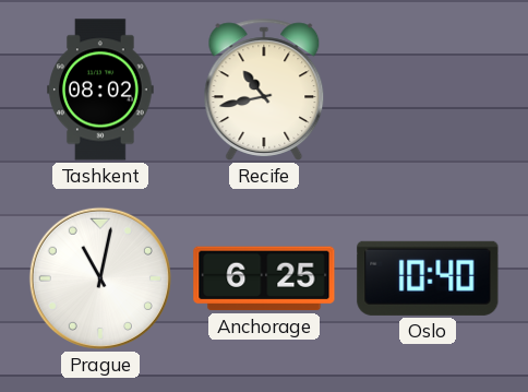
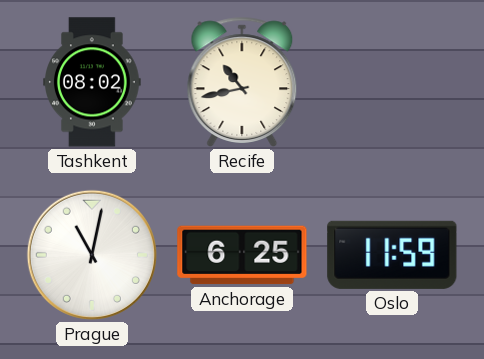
Oslo: 10:40 -> 11:59 (392, 255)
